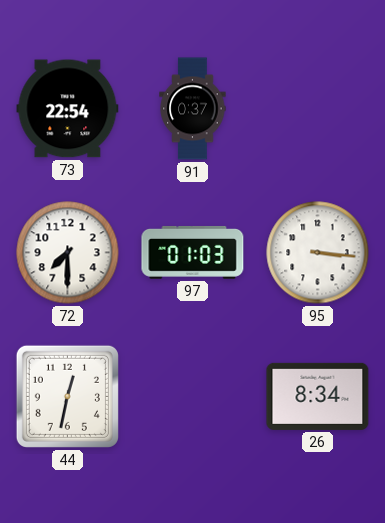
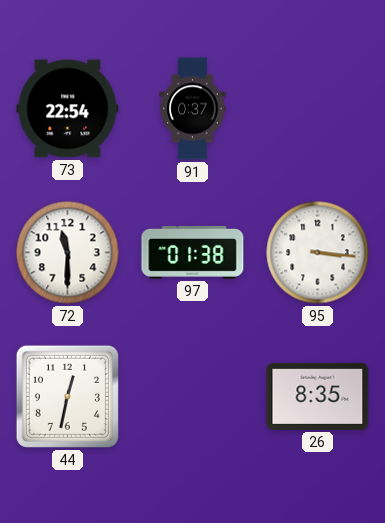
72: 7:30 -> 11:30 (68, 253)
97: 01:03 -> 01:38 (193, 252)
26: 8:34 -> 8:35 (318, 396)
